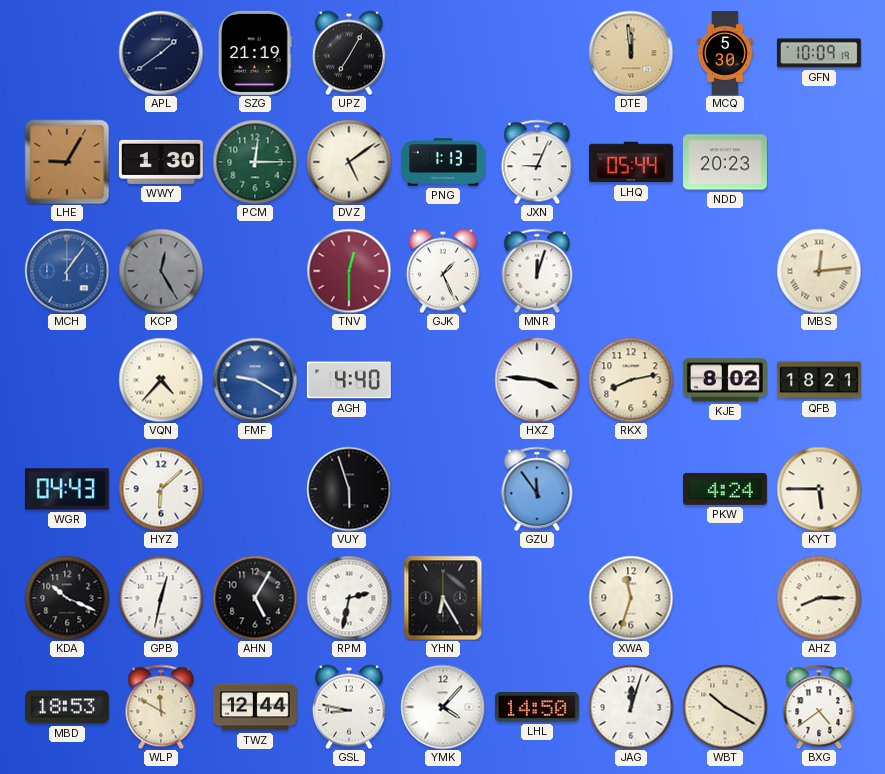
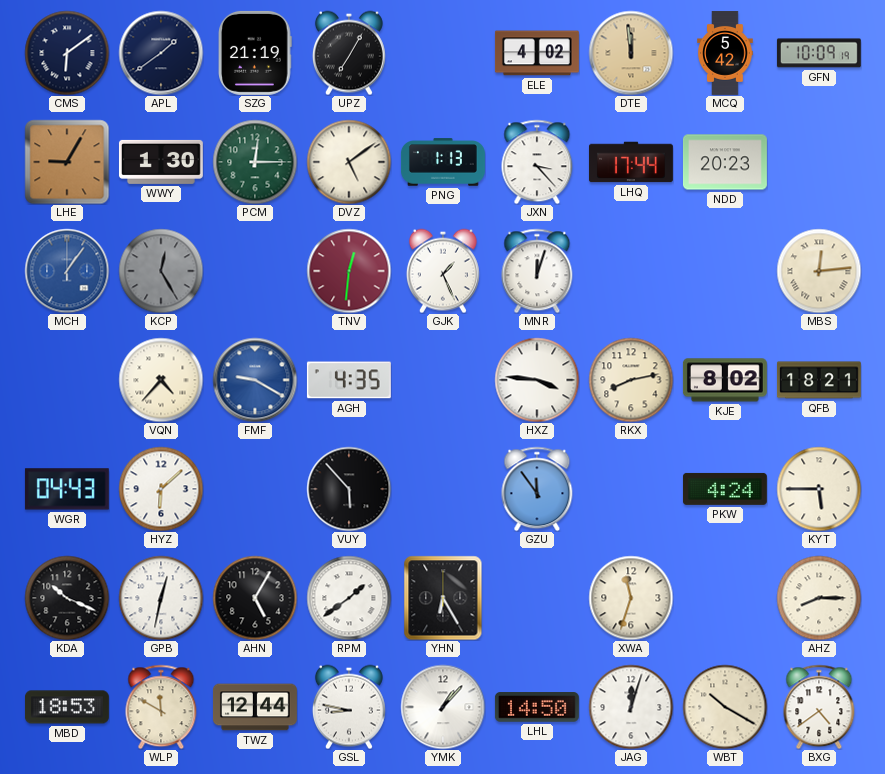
CMS: none -> 6:09 (67, 53)
ELE: none -> 4:02 (537, 53)
MCQ: 5:30 -> 5:42 (725, 54)
JXN: 9:04 -> 3:23 (537, 162)
LHQ: 05:44 -> 17:44 (631, 162)
TNV: 12:30 -> 12:31 (349, 271)
AGH: 4:40 -> 4:35 (349, 380)
VUY: 5:57 -> 5:53 (349, 489)
RPM: 2:32 -> 1:39 (349, 598)
YMK: 4:07 -> 1:07 (443, 707)
